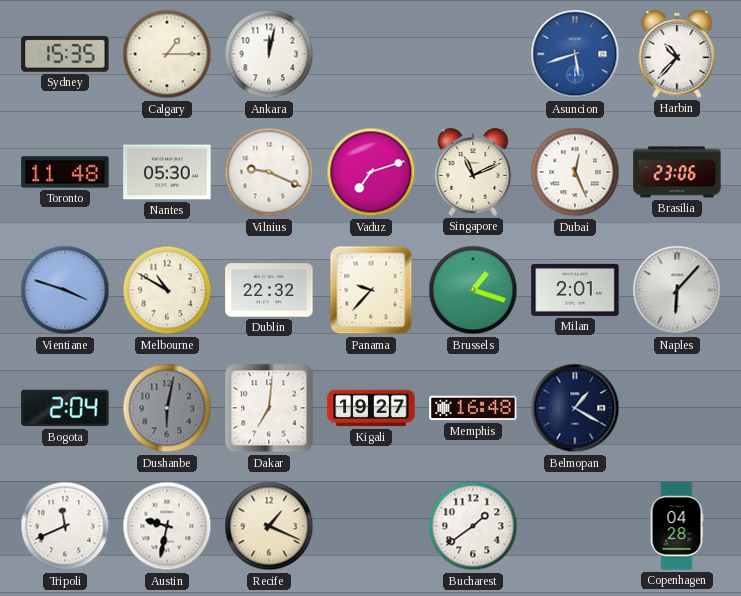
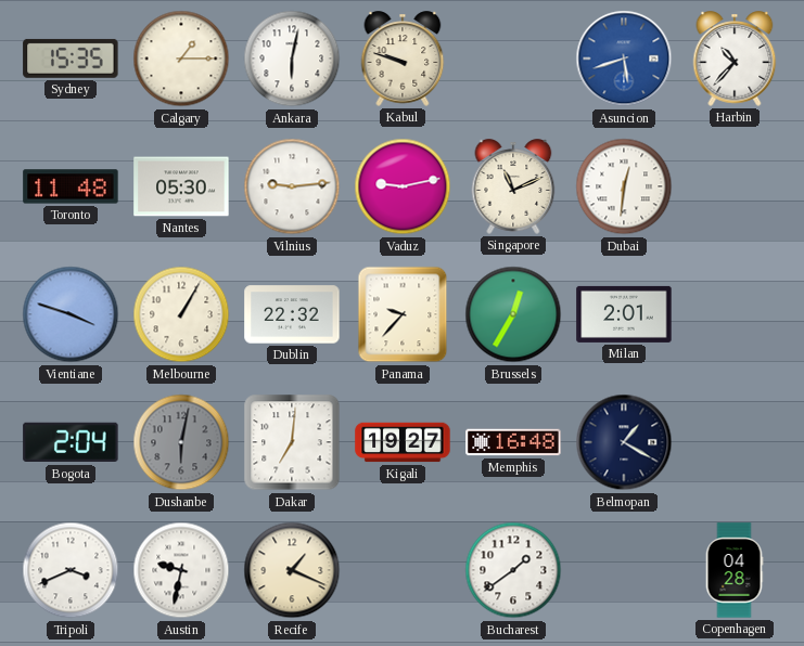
Ankara: 12:02 -> 6:02 (292, 59)
Kabul: none -> 9:48 (403, 59)
Vilnius: 9:19 -> 9:14 (292, 186)
Vaduz: 7:12 -> 9:13 (403, 186)
Dubai: 12:26 -> 12:31 (624, 186)
Brasilia: 23:06 -> none (677, 172)
Melbourne: 10:50 -> 1:05 (181, 314)
Brussels: 1:18 -> 12:35 (513, 314)
Naples: 6:07 -> none (677, 290)
Tripoli: 11:41 -> 3:41 (71, 570)
